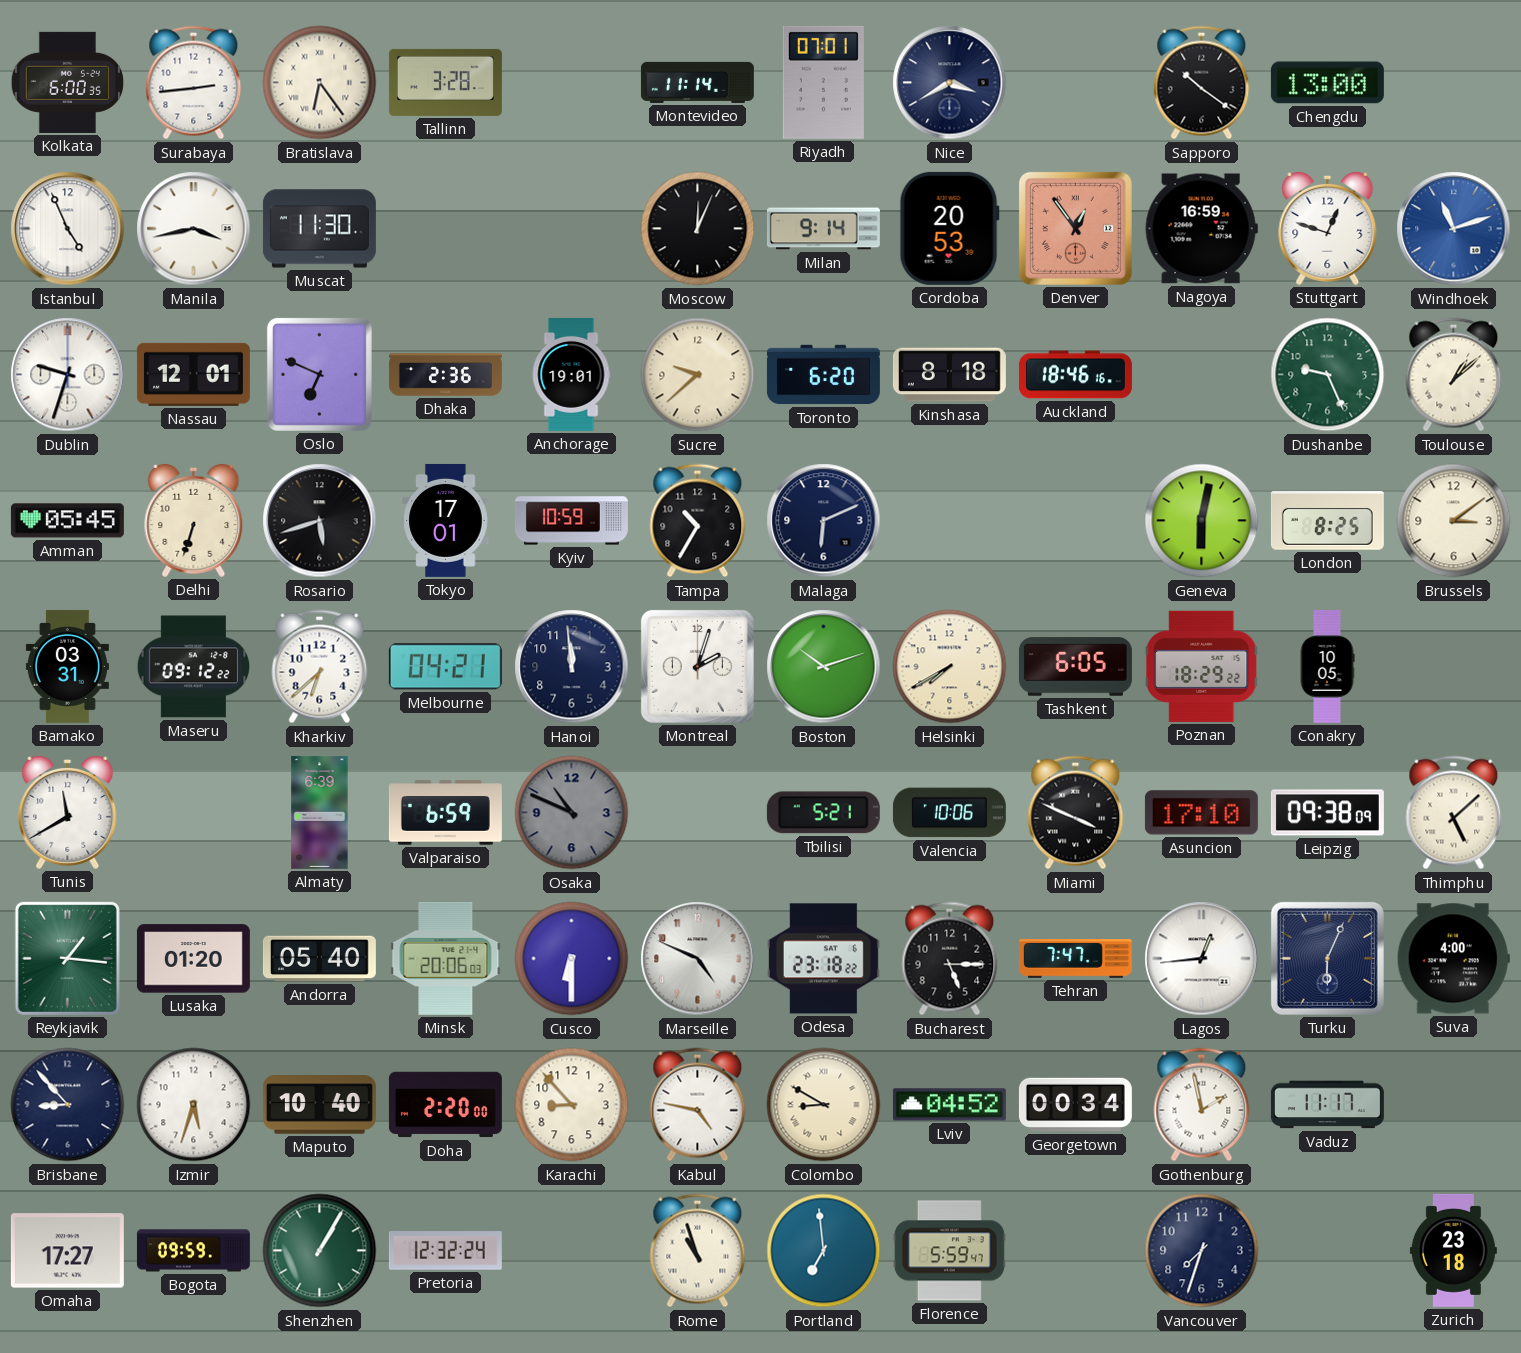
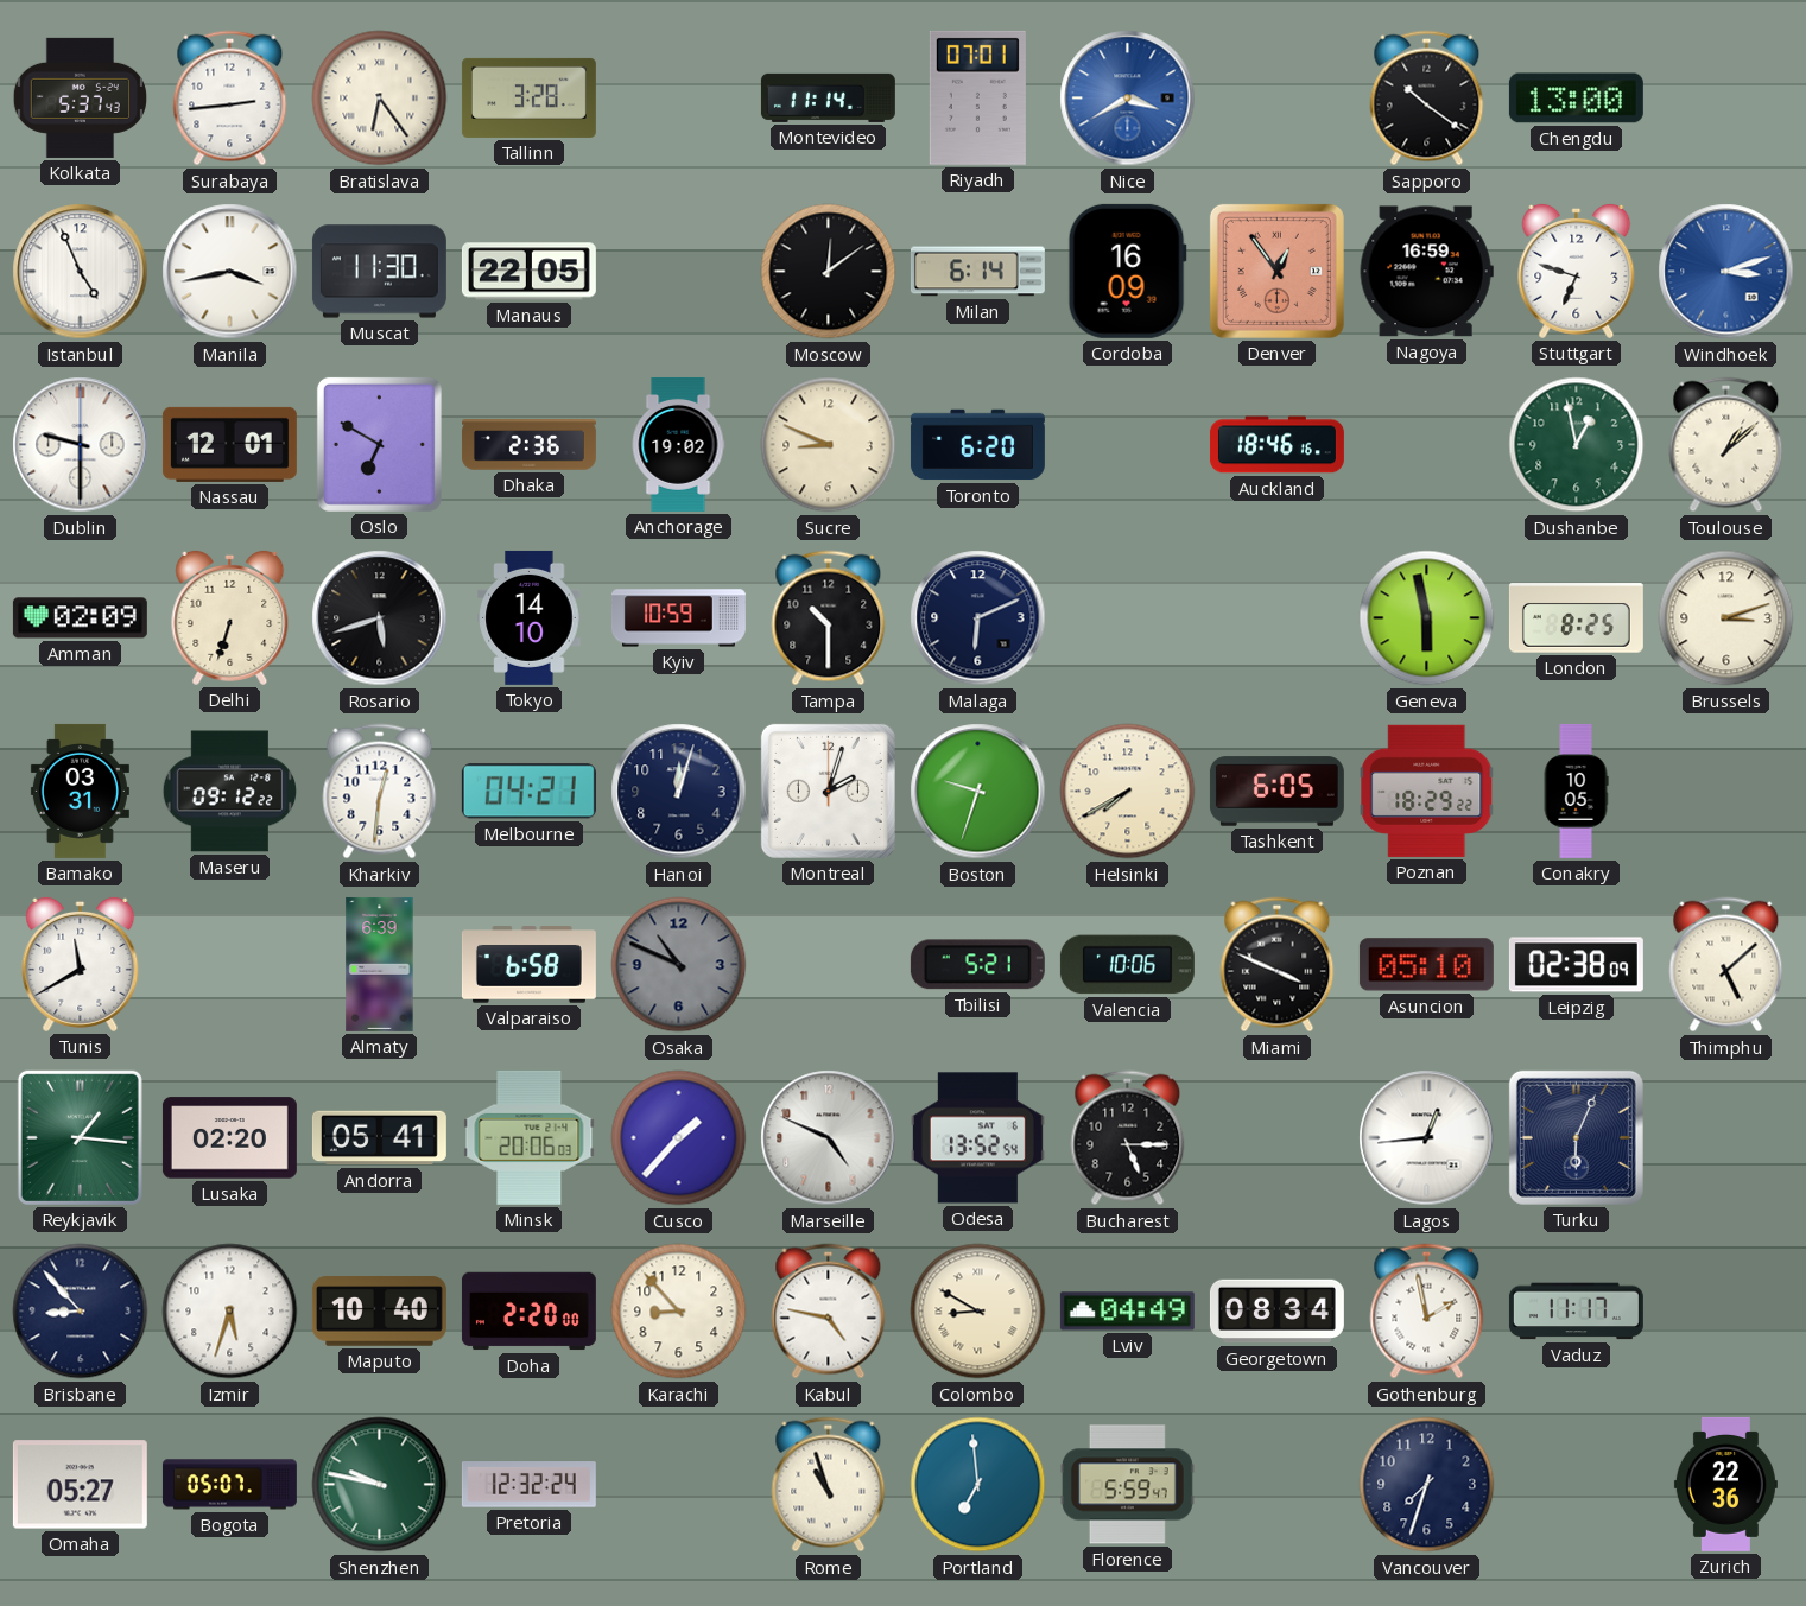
Kolkata: 6:00 -> 5:37 (80, 97)
Nice dial: navy -> blue (1128, 99)
Manaus: none -> 22:05 (528, 272)
Moscow: 12:04 -> 12:09 (829, 272)
Milan: 9:14 -> 6:14 (977, 272)
Cordoba: 20:53 -> 16:09 (1127, 271)
Stuttgart: 12:48 -> 6:48 (1577, 271)
Windhoek: 11:12 -> 3:12 (1726, 272)
Dublin: 9:33 -> 9:30 (81, 445)
Oslo: 6:49 -> 6:50 (379, 444)
Anchorage: 19:01 -> 19:02 (678, 444)
Sucre: 9:38 -> 8:49 (829, 445)
Kinshasa: 8:18 -> none (949, 375)
Dushanbe: 9:26 -> 12:58 (1577, 445)
Amman: 05:45 -> 02:09 (80, 618)
Tokyo: 17:01 -> 14:10 (530, 617)
Tampa: 10:35 -> 10:30 (829, 618)
Geneva: 6:02 -> 5:58 (1427, 618)
Brussels: 3:09 -> 3:12 (1726, 618)
Kharkiv: 6:38 -> 12:31 (380, 792)
Hanoi: 11:59 -> 12:03 (679, 792)
Boston: 10:12 -> 9:33 (978, 792)
Valparaiso: 6:59 -> 6:58 (528, 965)
Asuncion: 17:10 -> 05:10 (1426, 965)
Leipzig: 09:38 -> 02:38 (1576, 965)
Lusaka: 01:20 -> 02:20 (229, 1138)
Andorra: 05:40 -> 05:41 (379, 1138)
Cusco: 6:30 -> 1:37 (679, 1138)
Odesa: 23:18 -> 13:52 (977, 1138)
Tehran: 7:47 -> none (1075, 959)
Suva: 4:00 -> none (1453, 959)
Lviv: 04:52 -> 04:49 (1127, 1312)
Georgetown: 00:34 -> 08:34 (1276, 1312)
Omaha: 17:27 -> 05:27 (80, 1485)
Bogota: 09:59 -> 05:07 (229, 1485)
Shenzhen: 1:05 -> 9:47 (380, 1485)
Zurich: 23:18 -> 22:36 (1725, 1484)
